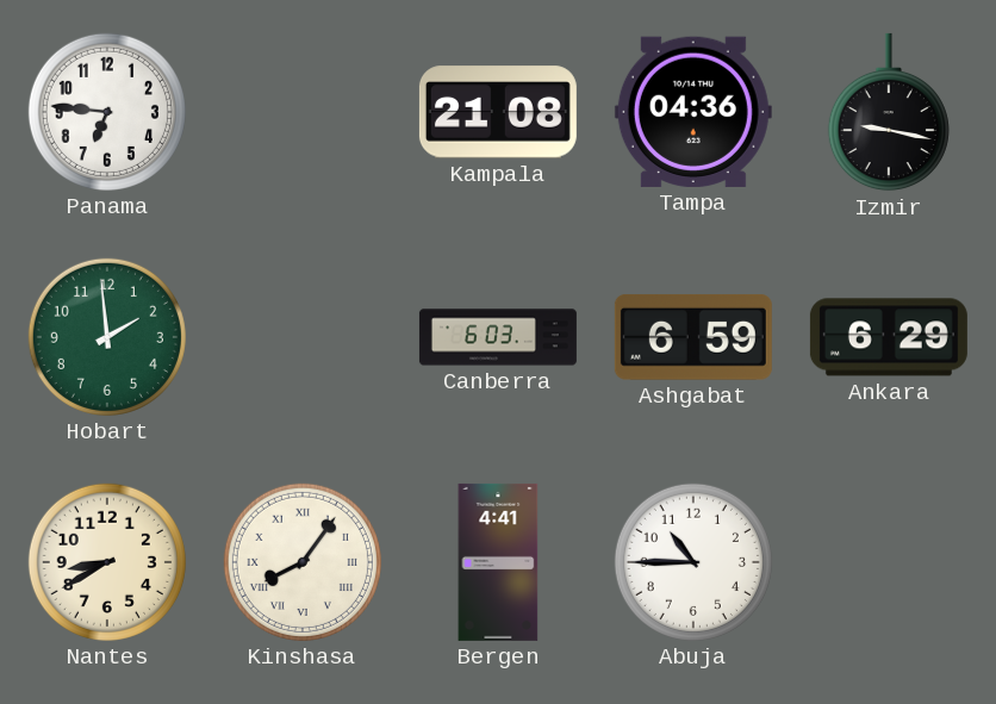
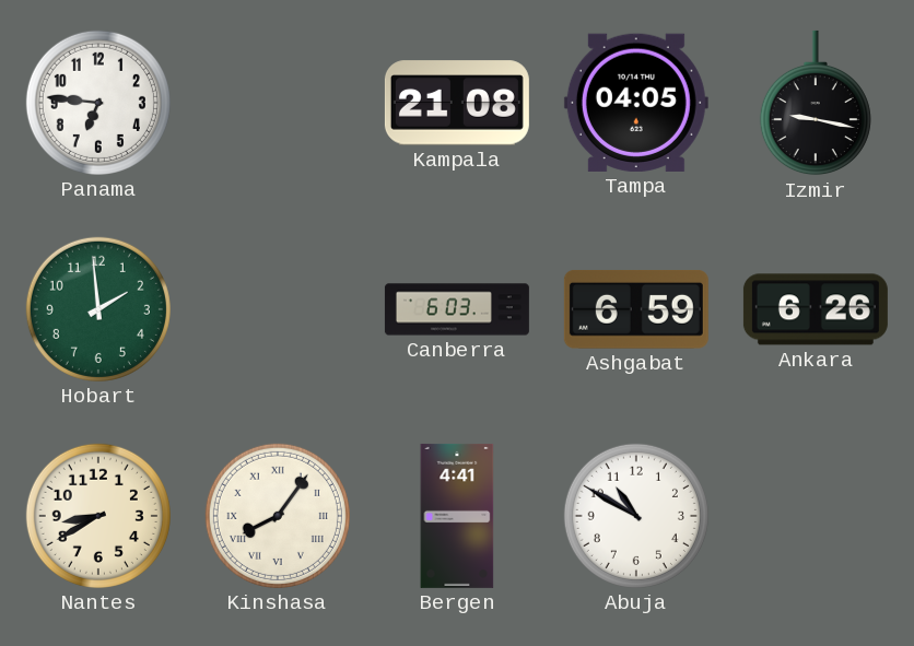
Tampa: 04:36 -> 04:05 (636, 103)
Ankara: 6:29 -> 6:26 (816, 309)
Abuja: 10:45 -> 10:50 (636, 516)
